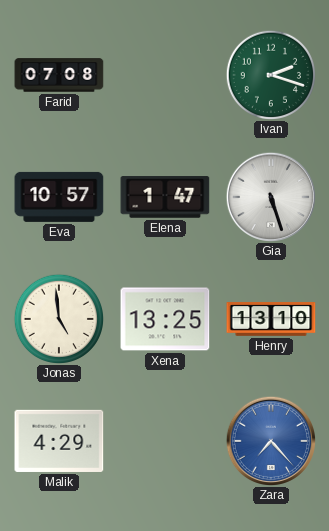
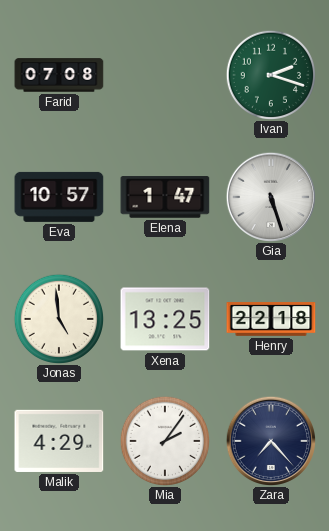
Henry: 13:10 -> 22:18 (271, 319)
Mia: none -> 2:06 (164, 440)
Zara dial: blue -> navy (270, 440)
